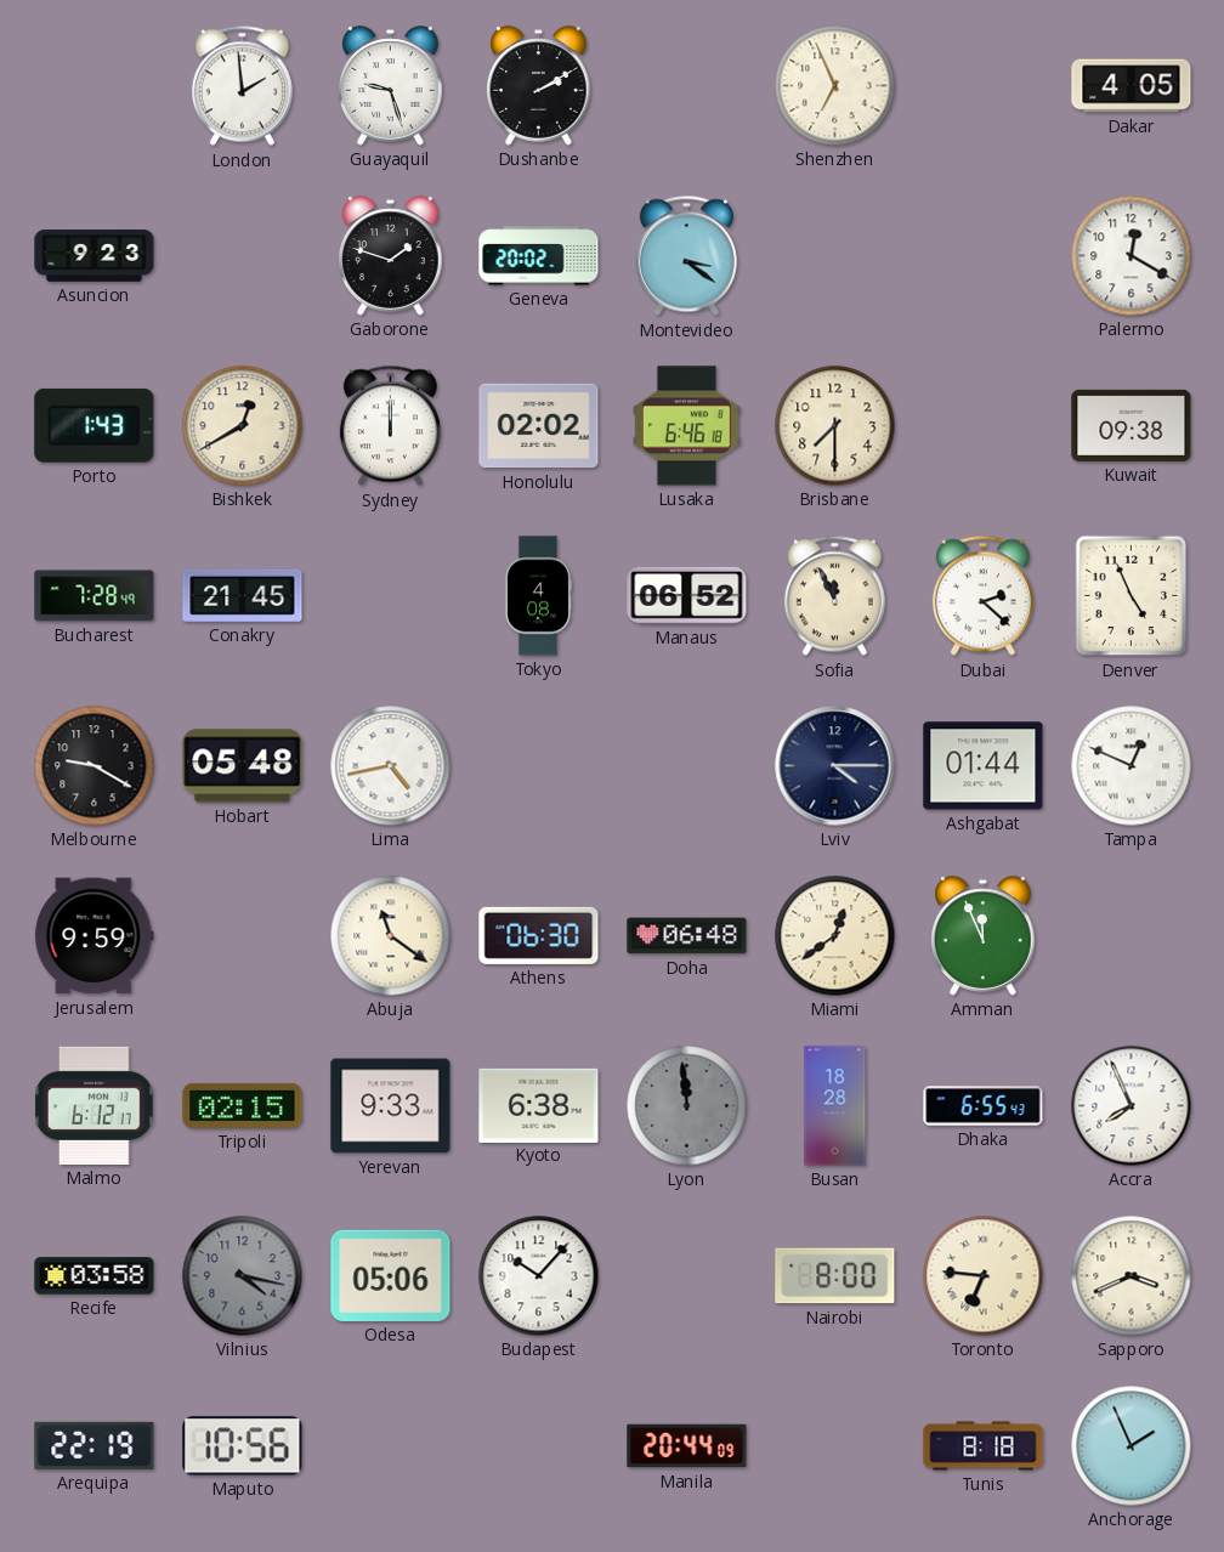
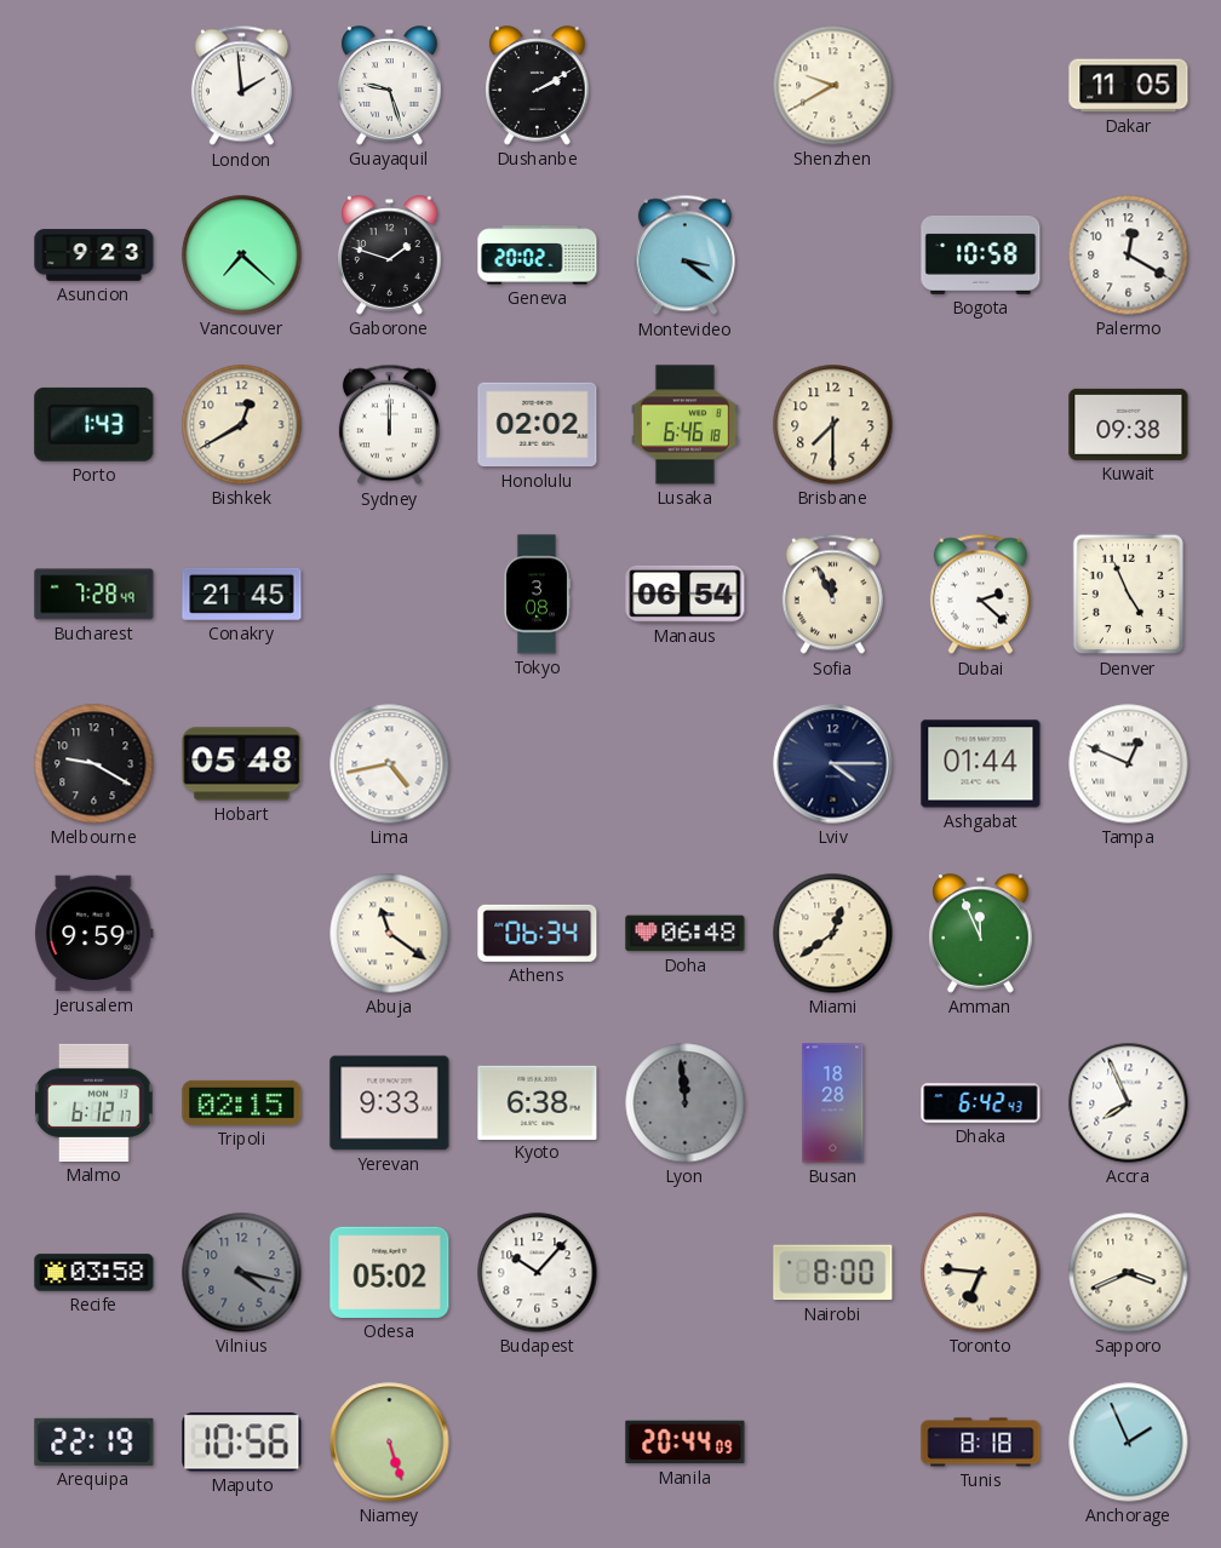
Shenzhen: 6:56 -> 9:40 (833, 86)
Dakar: 4:05 -> 11:05 (1129, 86)
Vancouver: none -> 7:22 (242, 256)
Bogota: none -> 10:58 (981, 254)
Tokyo: 4:08 -> 3:08 (535, 595)
Manaus: 06:52 -> 06:54 (686, 594)
Athens: 06:30 -> 06:34 (538, 933)
Dhaka: 6:55 -> 6:42 (981, 1103)
Odesa: 05:06 -> 05:02 (390, 1272)
Niamey: none -> 5:27 (390, 1443)
